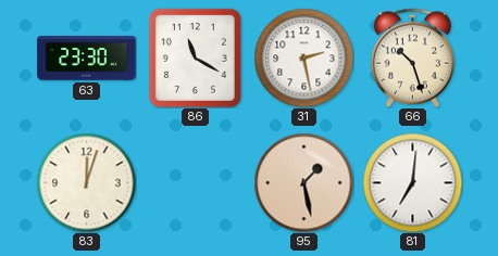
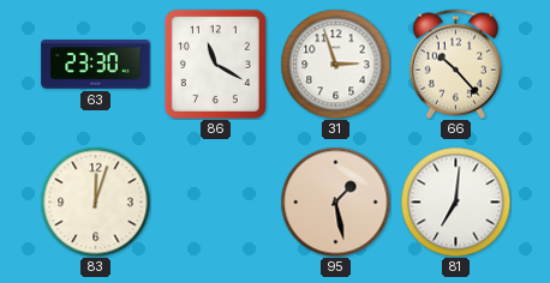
31: 2:28 -> 2:57 (335, 64)
66: 10:27 -> 10:23 (455, 64)
